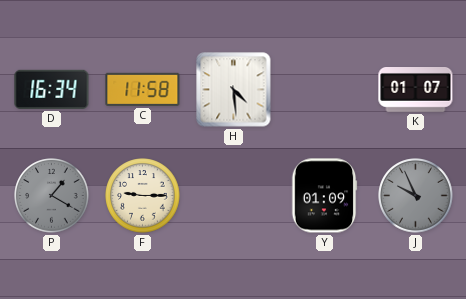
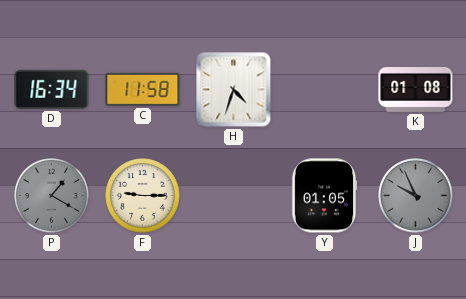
H: 4:29 -> 4:33 (234, 90)
K: 01:07 -> 01:08 (416, 90)
Y: 01:09 -> 01:05 (324, 196)
